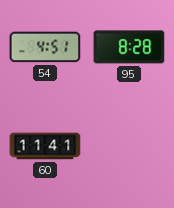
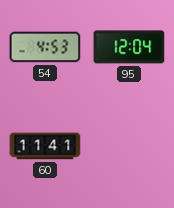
54: 4:51 -> 4:53 (45, 47)
95: 8:28 -> 12:04 (129, 47)
